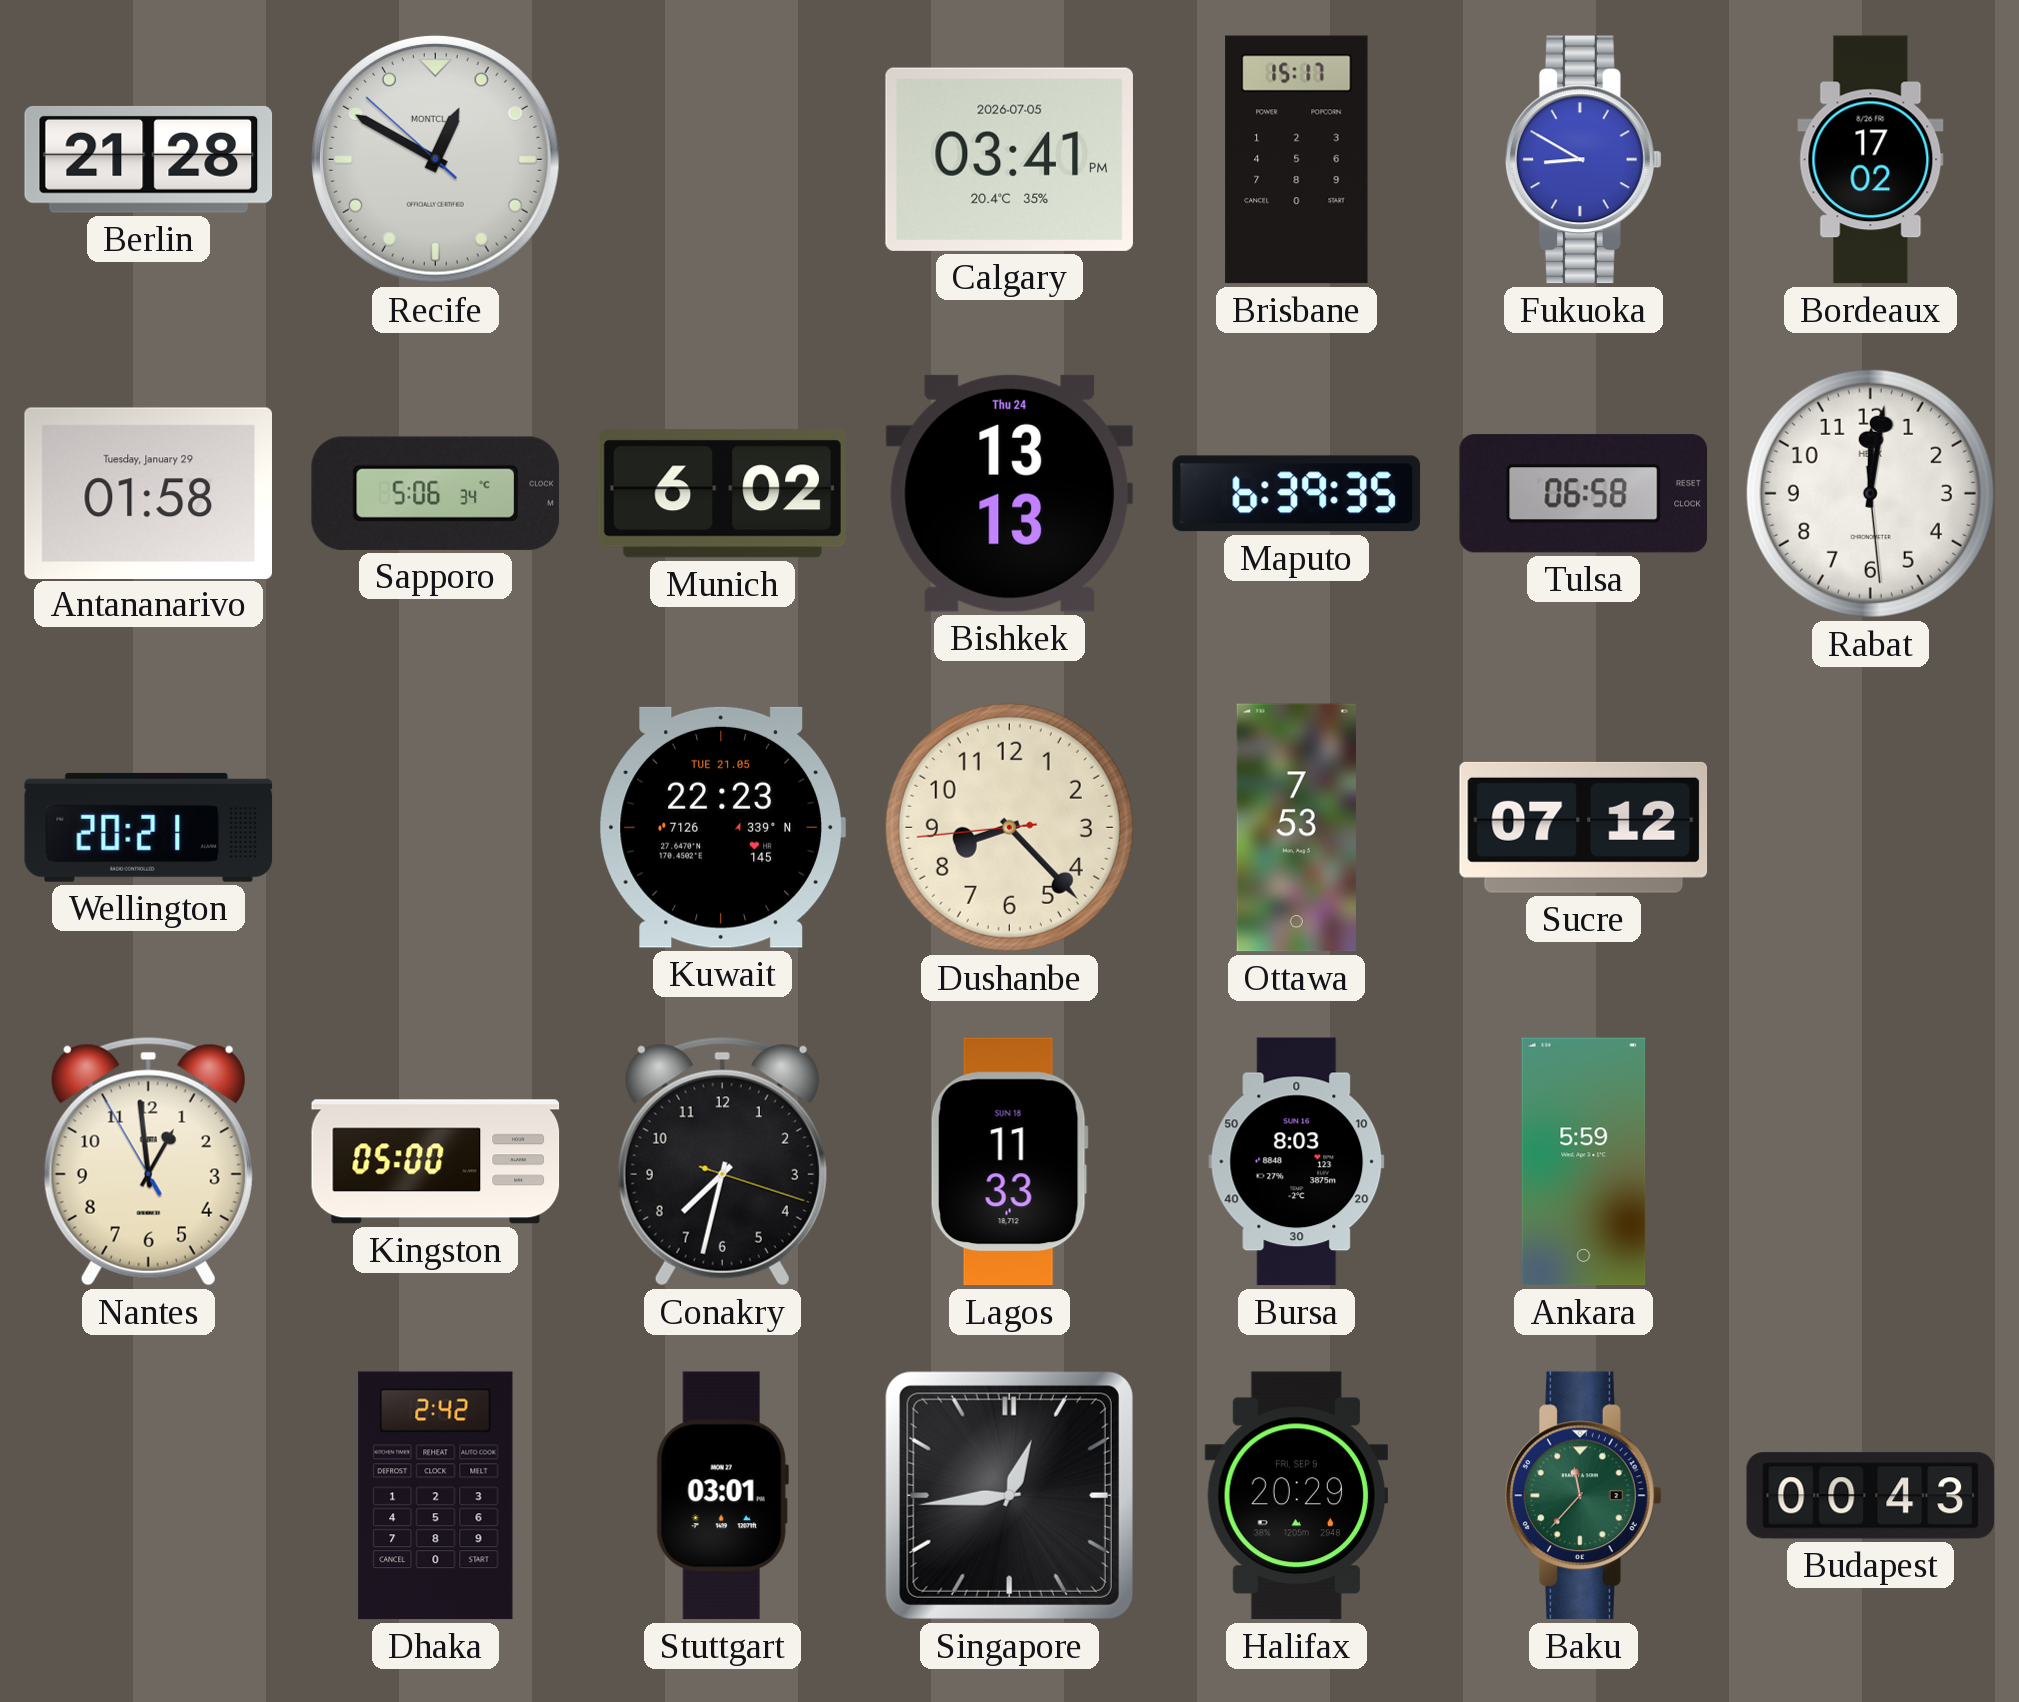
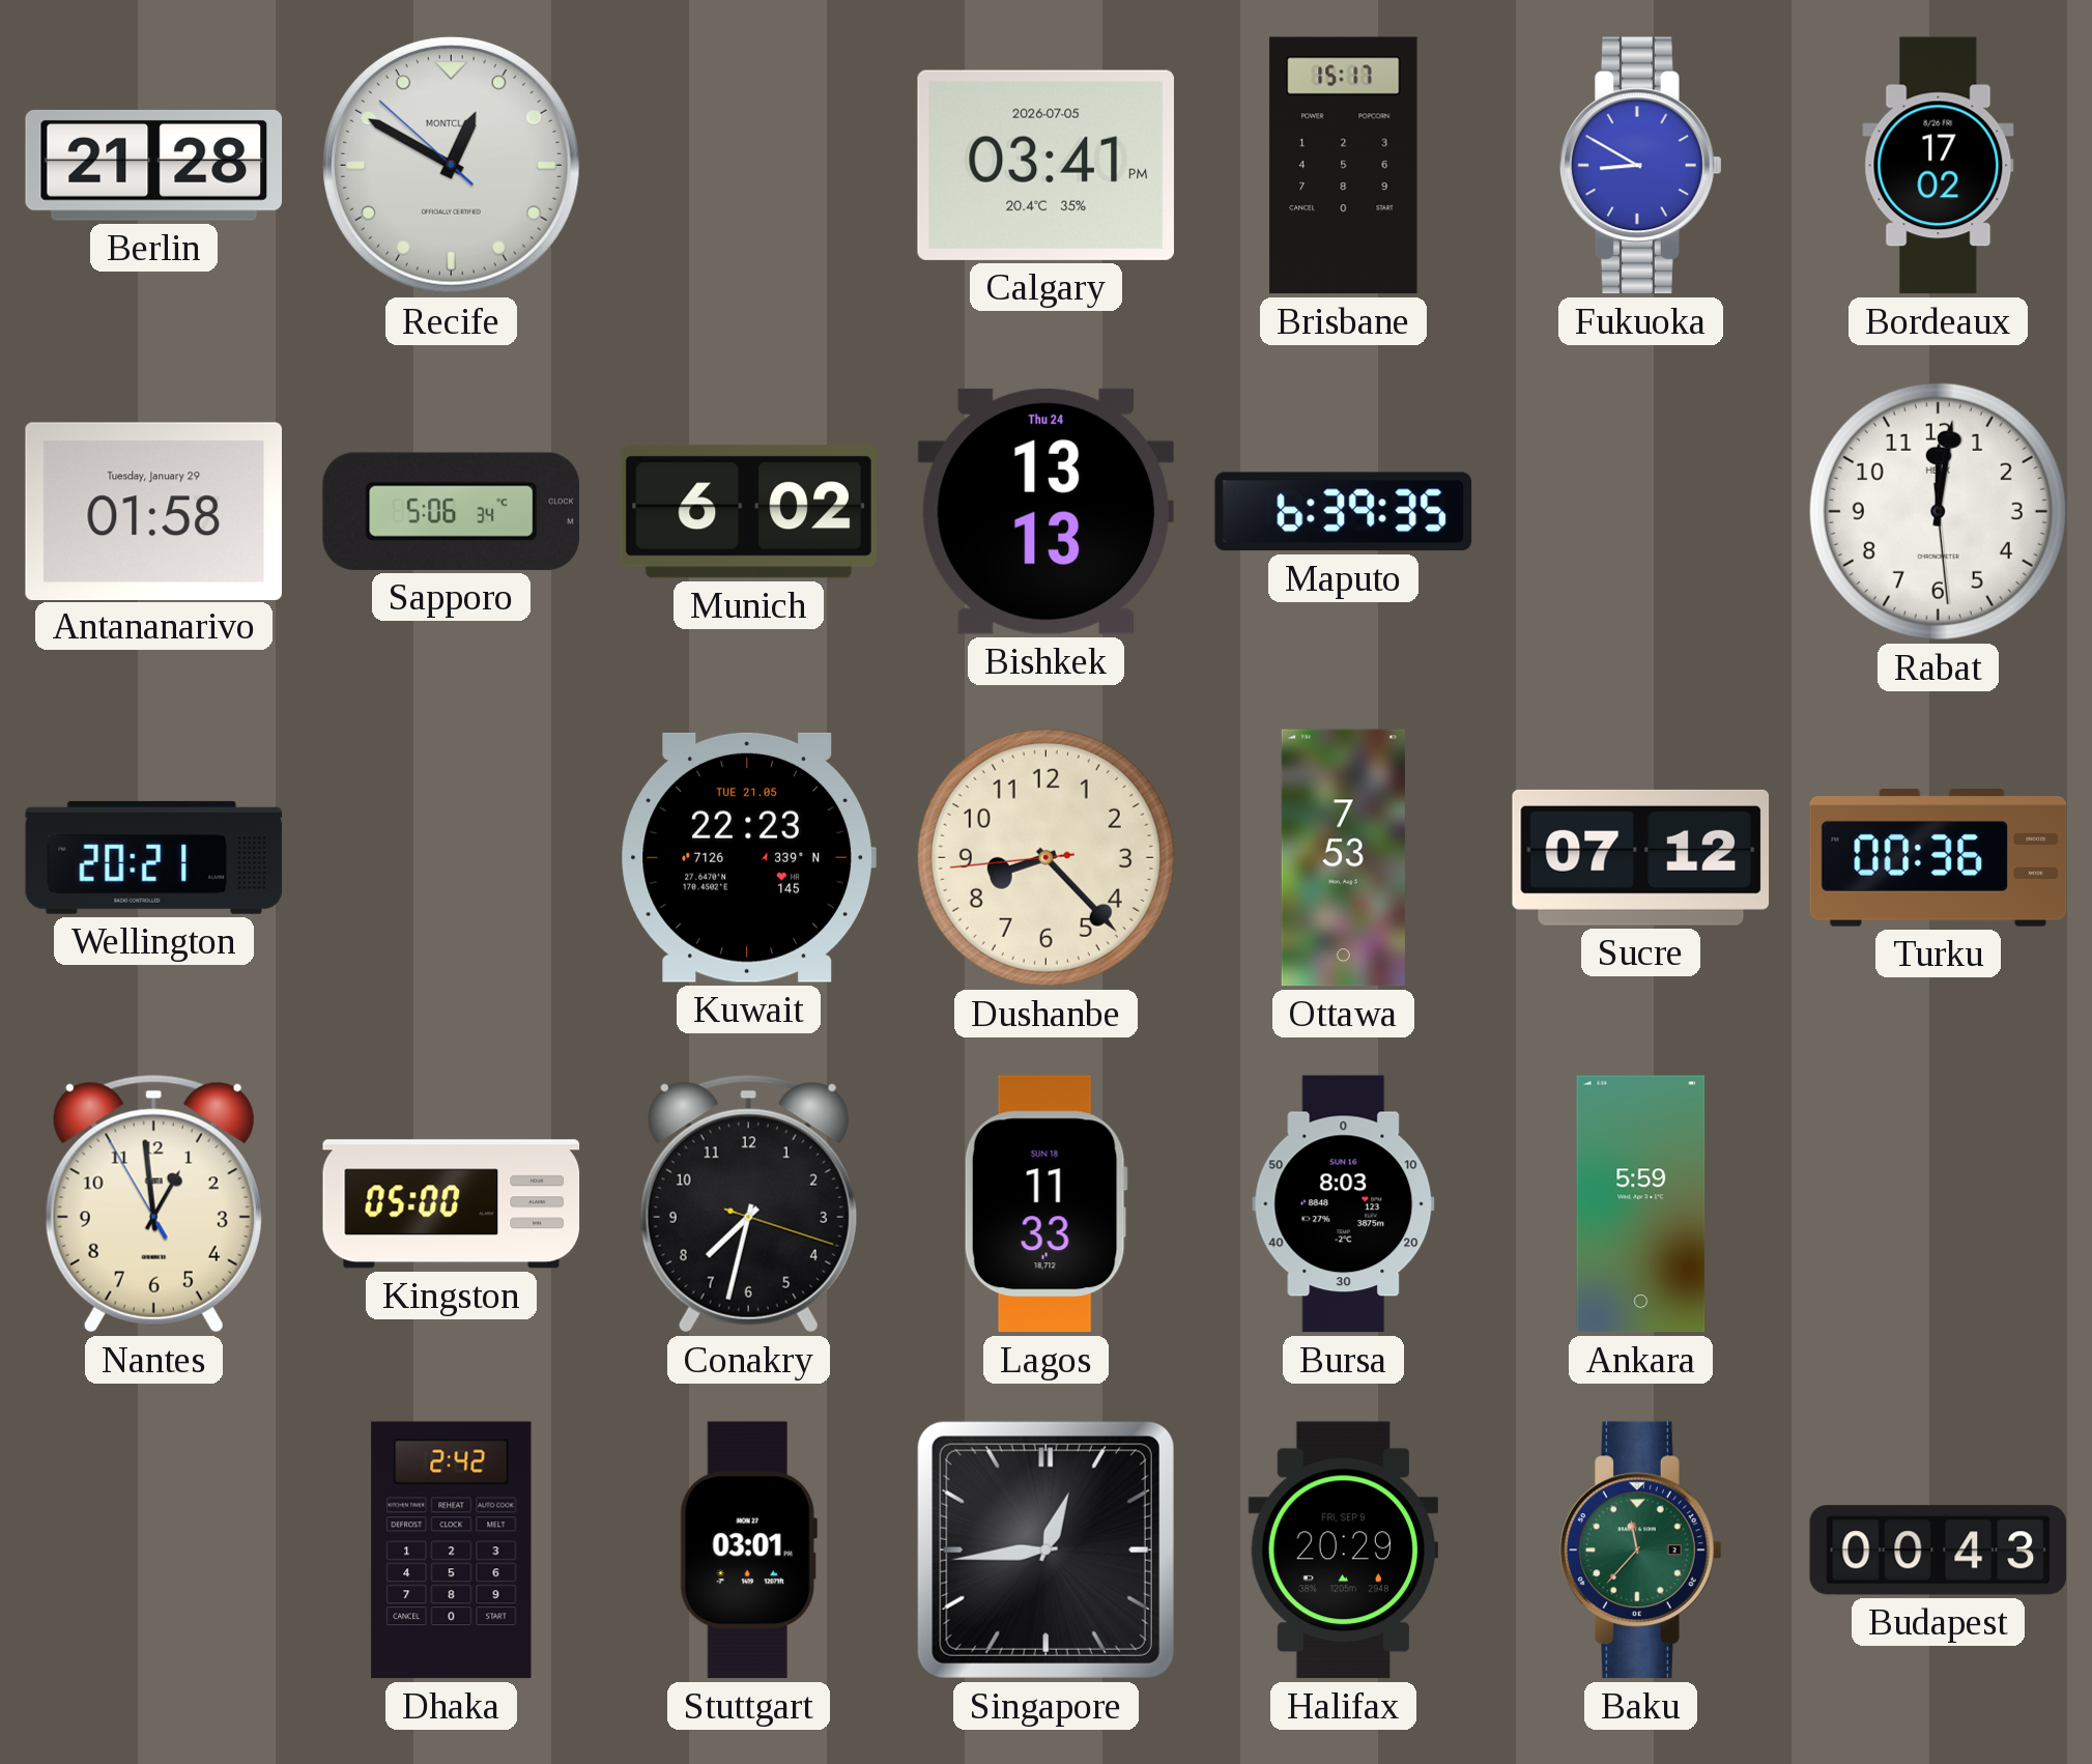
Tulsa: 06:58 -> none (1584, 494)
Turku: none -> 00:36 (1939, 858)
